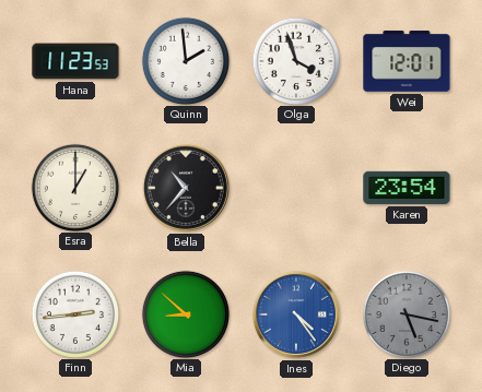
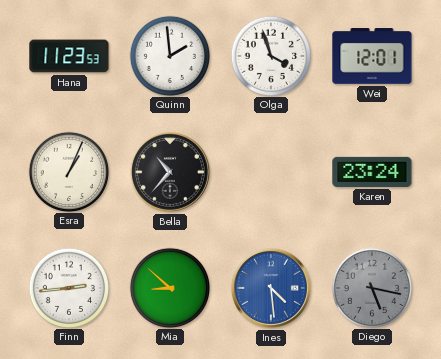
Esra: 1:00 -> 1:04 (68, 171)
Karen: 23:54 -> 23:24 (372, 172)
Ines: 4:24 -> 4:29 (271, 288)
